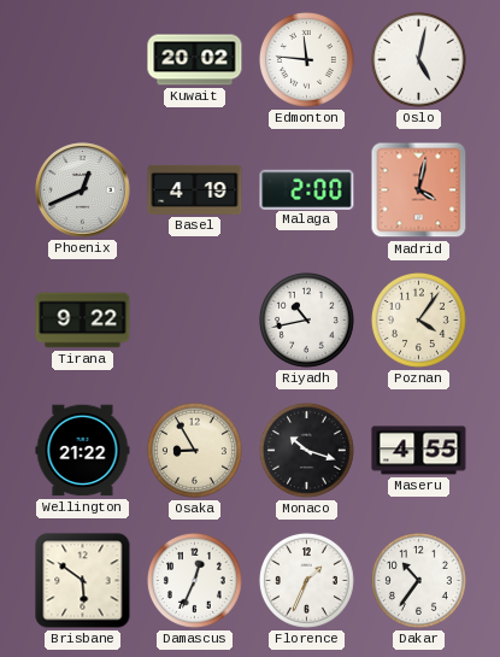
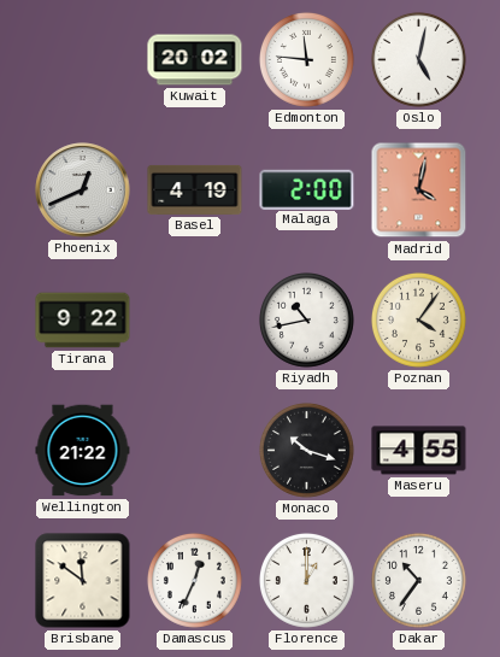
Osaka: 8:55 -> none (194, 450)
Brisbane: 5:51 -> 11:51 (83, 581)
Florence: 1:34 -> 1:00 (306, 580)
